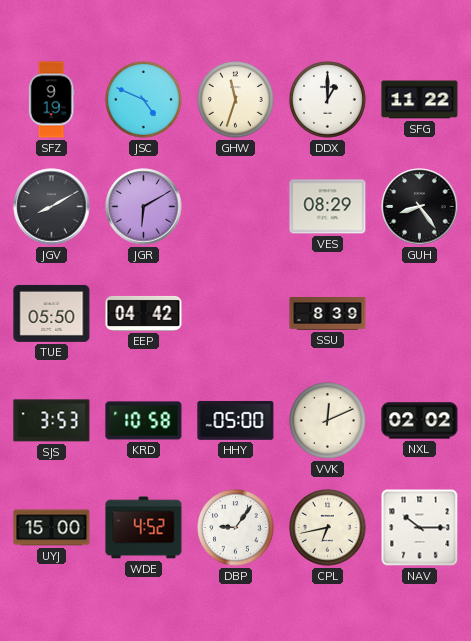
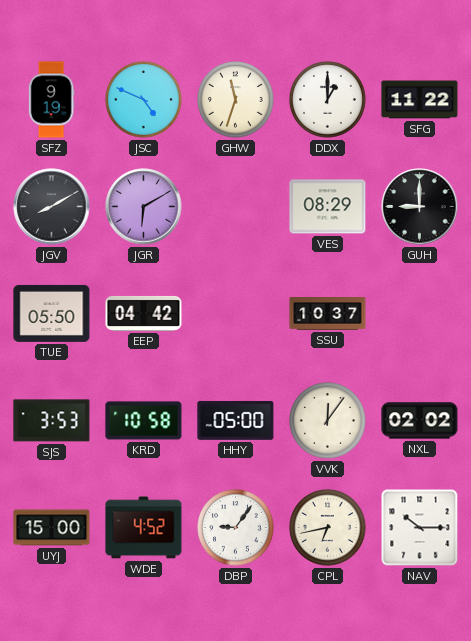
GUH: 8:24 -> 9:00 (420, 207)
SSU: 8:39 -> 10:37 (328, 314)
VVK: 12:11 -> 12:06 (328, 421)
